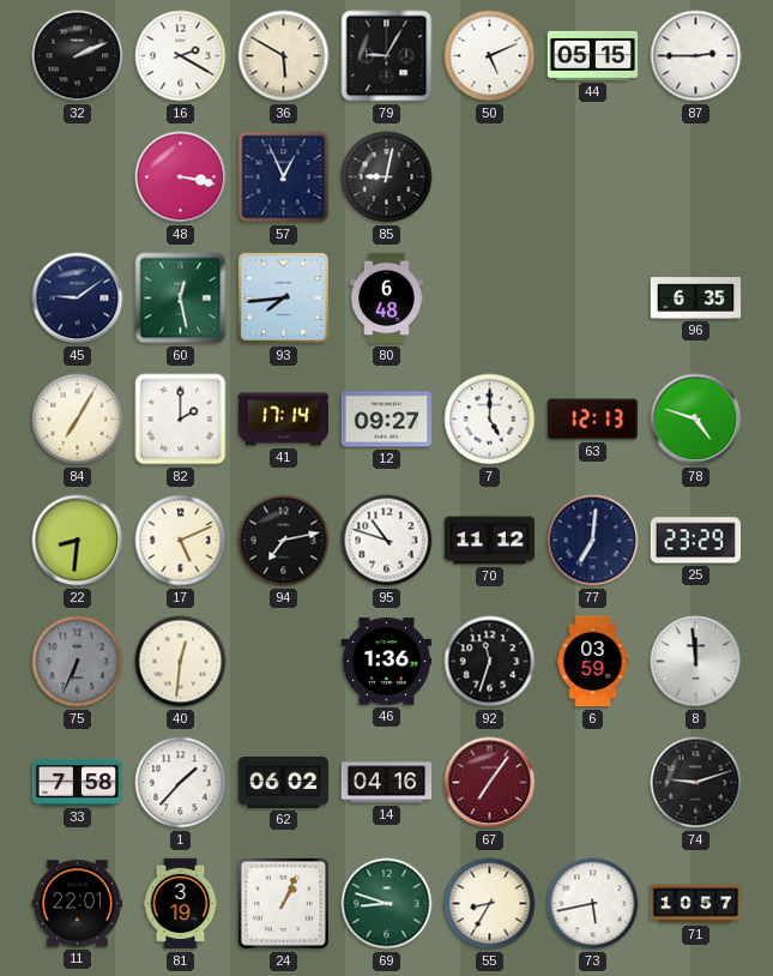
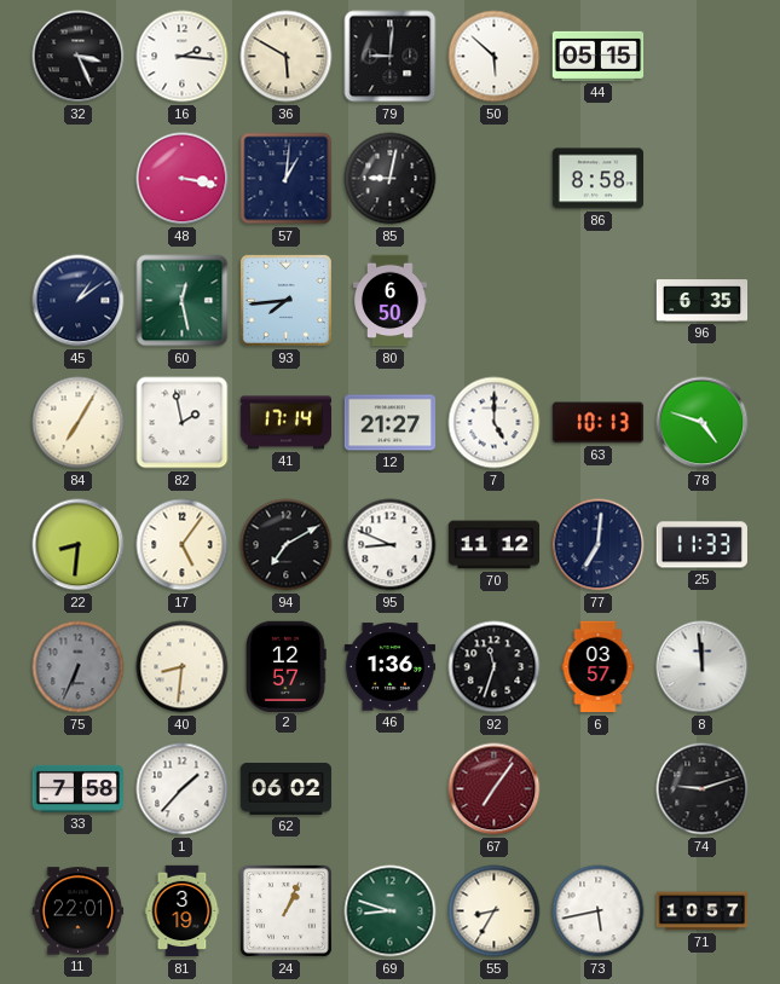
32: 2:11 -> 3:26 (79, 57)
16: 2:20 -> 2:16 (183, 57)
79: 9:05 -> 9:01 (391, 57)
50: 5:11 -> 5:52 (495, 57)
87: 2:45 -> none (696, 56)
57: 12:56 -> 1:01 (287, 179)
86: none -> 8:58 (599, 179)
45: 9:09 -> 1:09 (79, 301)
80: 6:48 -> 6:50 (391, 301)
82: 2:00 -> 1:58 (183, 423)
12: 09:27 -> 21:27 (389, 423)
63: 12:13 -> 10:13 (599, 423)
17: 5:11 -> 5:06 (183, 545)
94: 7:13 -> 7:10 (287, 545)
95: 10:48 -> 8:49 (391, 545)
25: 23:29 -> 11:33 (701, 545)
40: 12:31 -> 8:31 (183, 667)
2: none -> 12:57 (287, 666)
6: 03:59 -> 03:57 (599, 667)
14: 04:16 -> none (387, 783)
